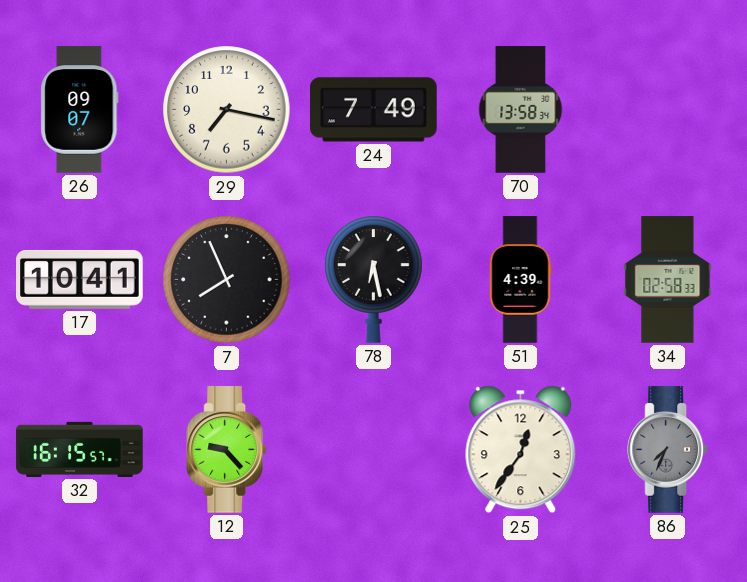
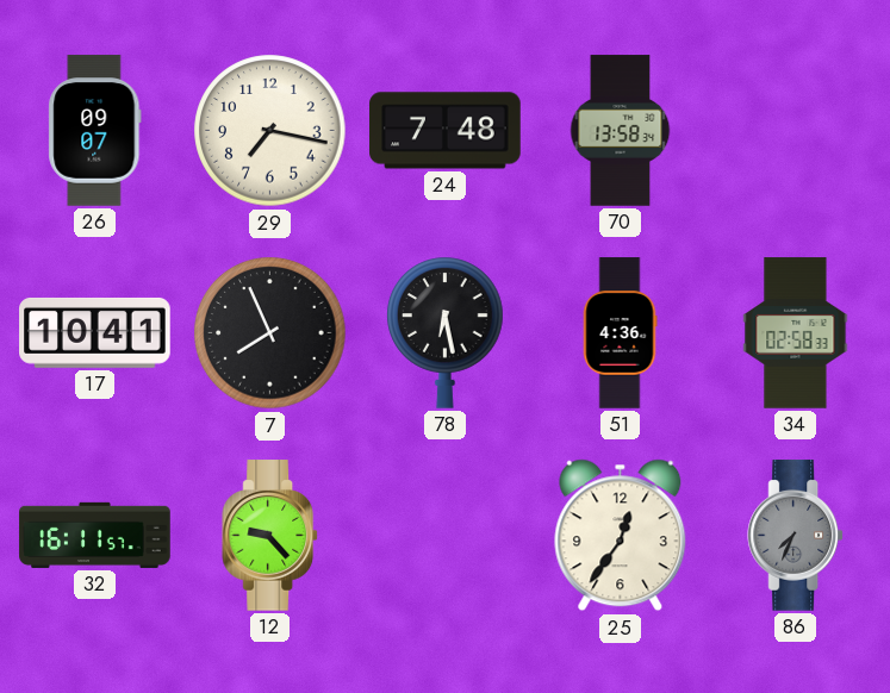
24: 7:49 -> 7:48 (446, 131)
51: 4:39 -> 4:36 (620, 333)
32: 16:15 -> 16:11 (95, 535)
